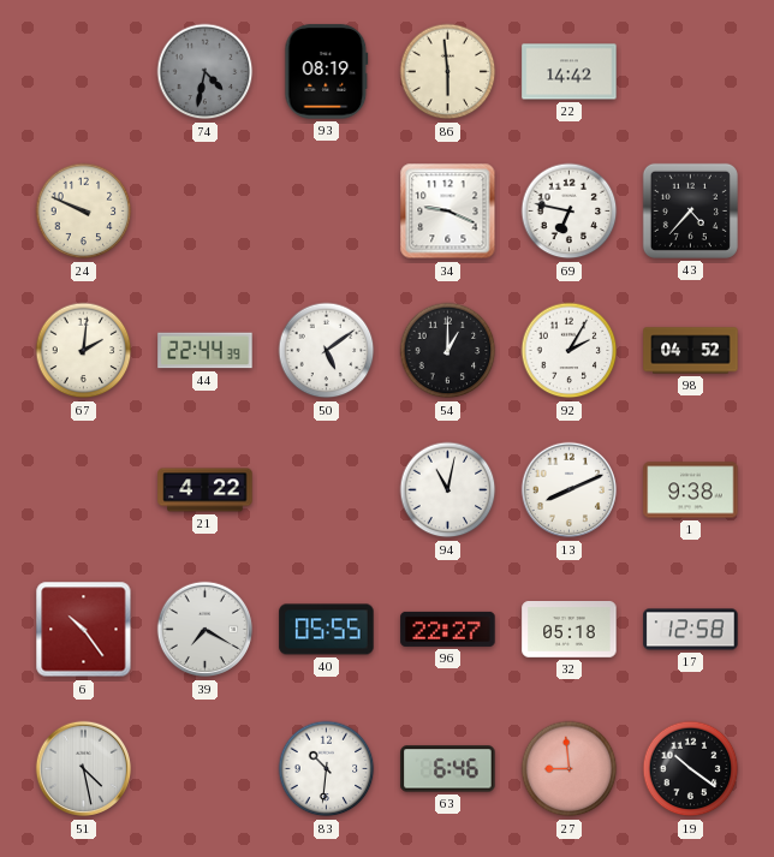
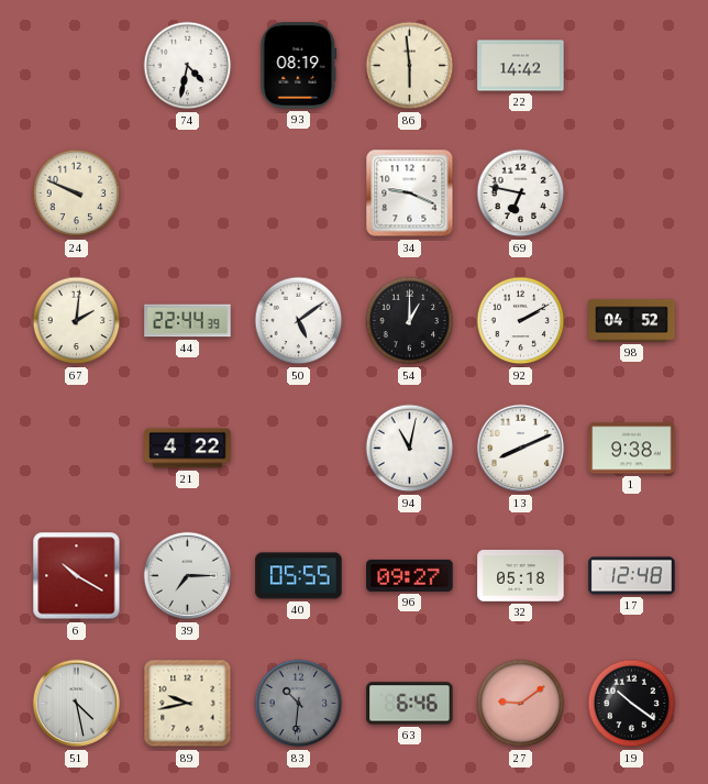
74 dial: grey -> white (188, 66)
43: 4:37 -> none (690, 210)
92: 2:05 -> 2:10 (521, 321)
6: 10:24 -> 10:20 (77, 576)
39: 7:20 -> 7:15 (188, 576)
96: 22:27 -> 09:27 (410, 575)
17: 12:58 -> 12:48 (632, 576)
89: none -> 9:43 (188, 704)
83 dial: white -> grey (299, 704)
27: 8:59 -> 9:09 (521, 704)
